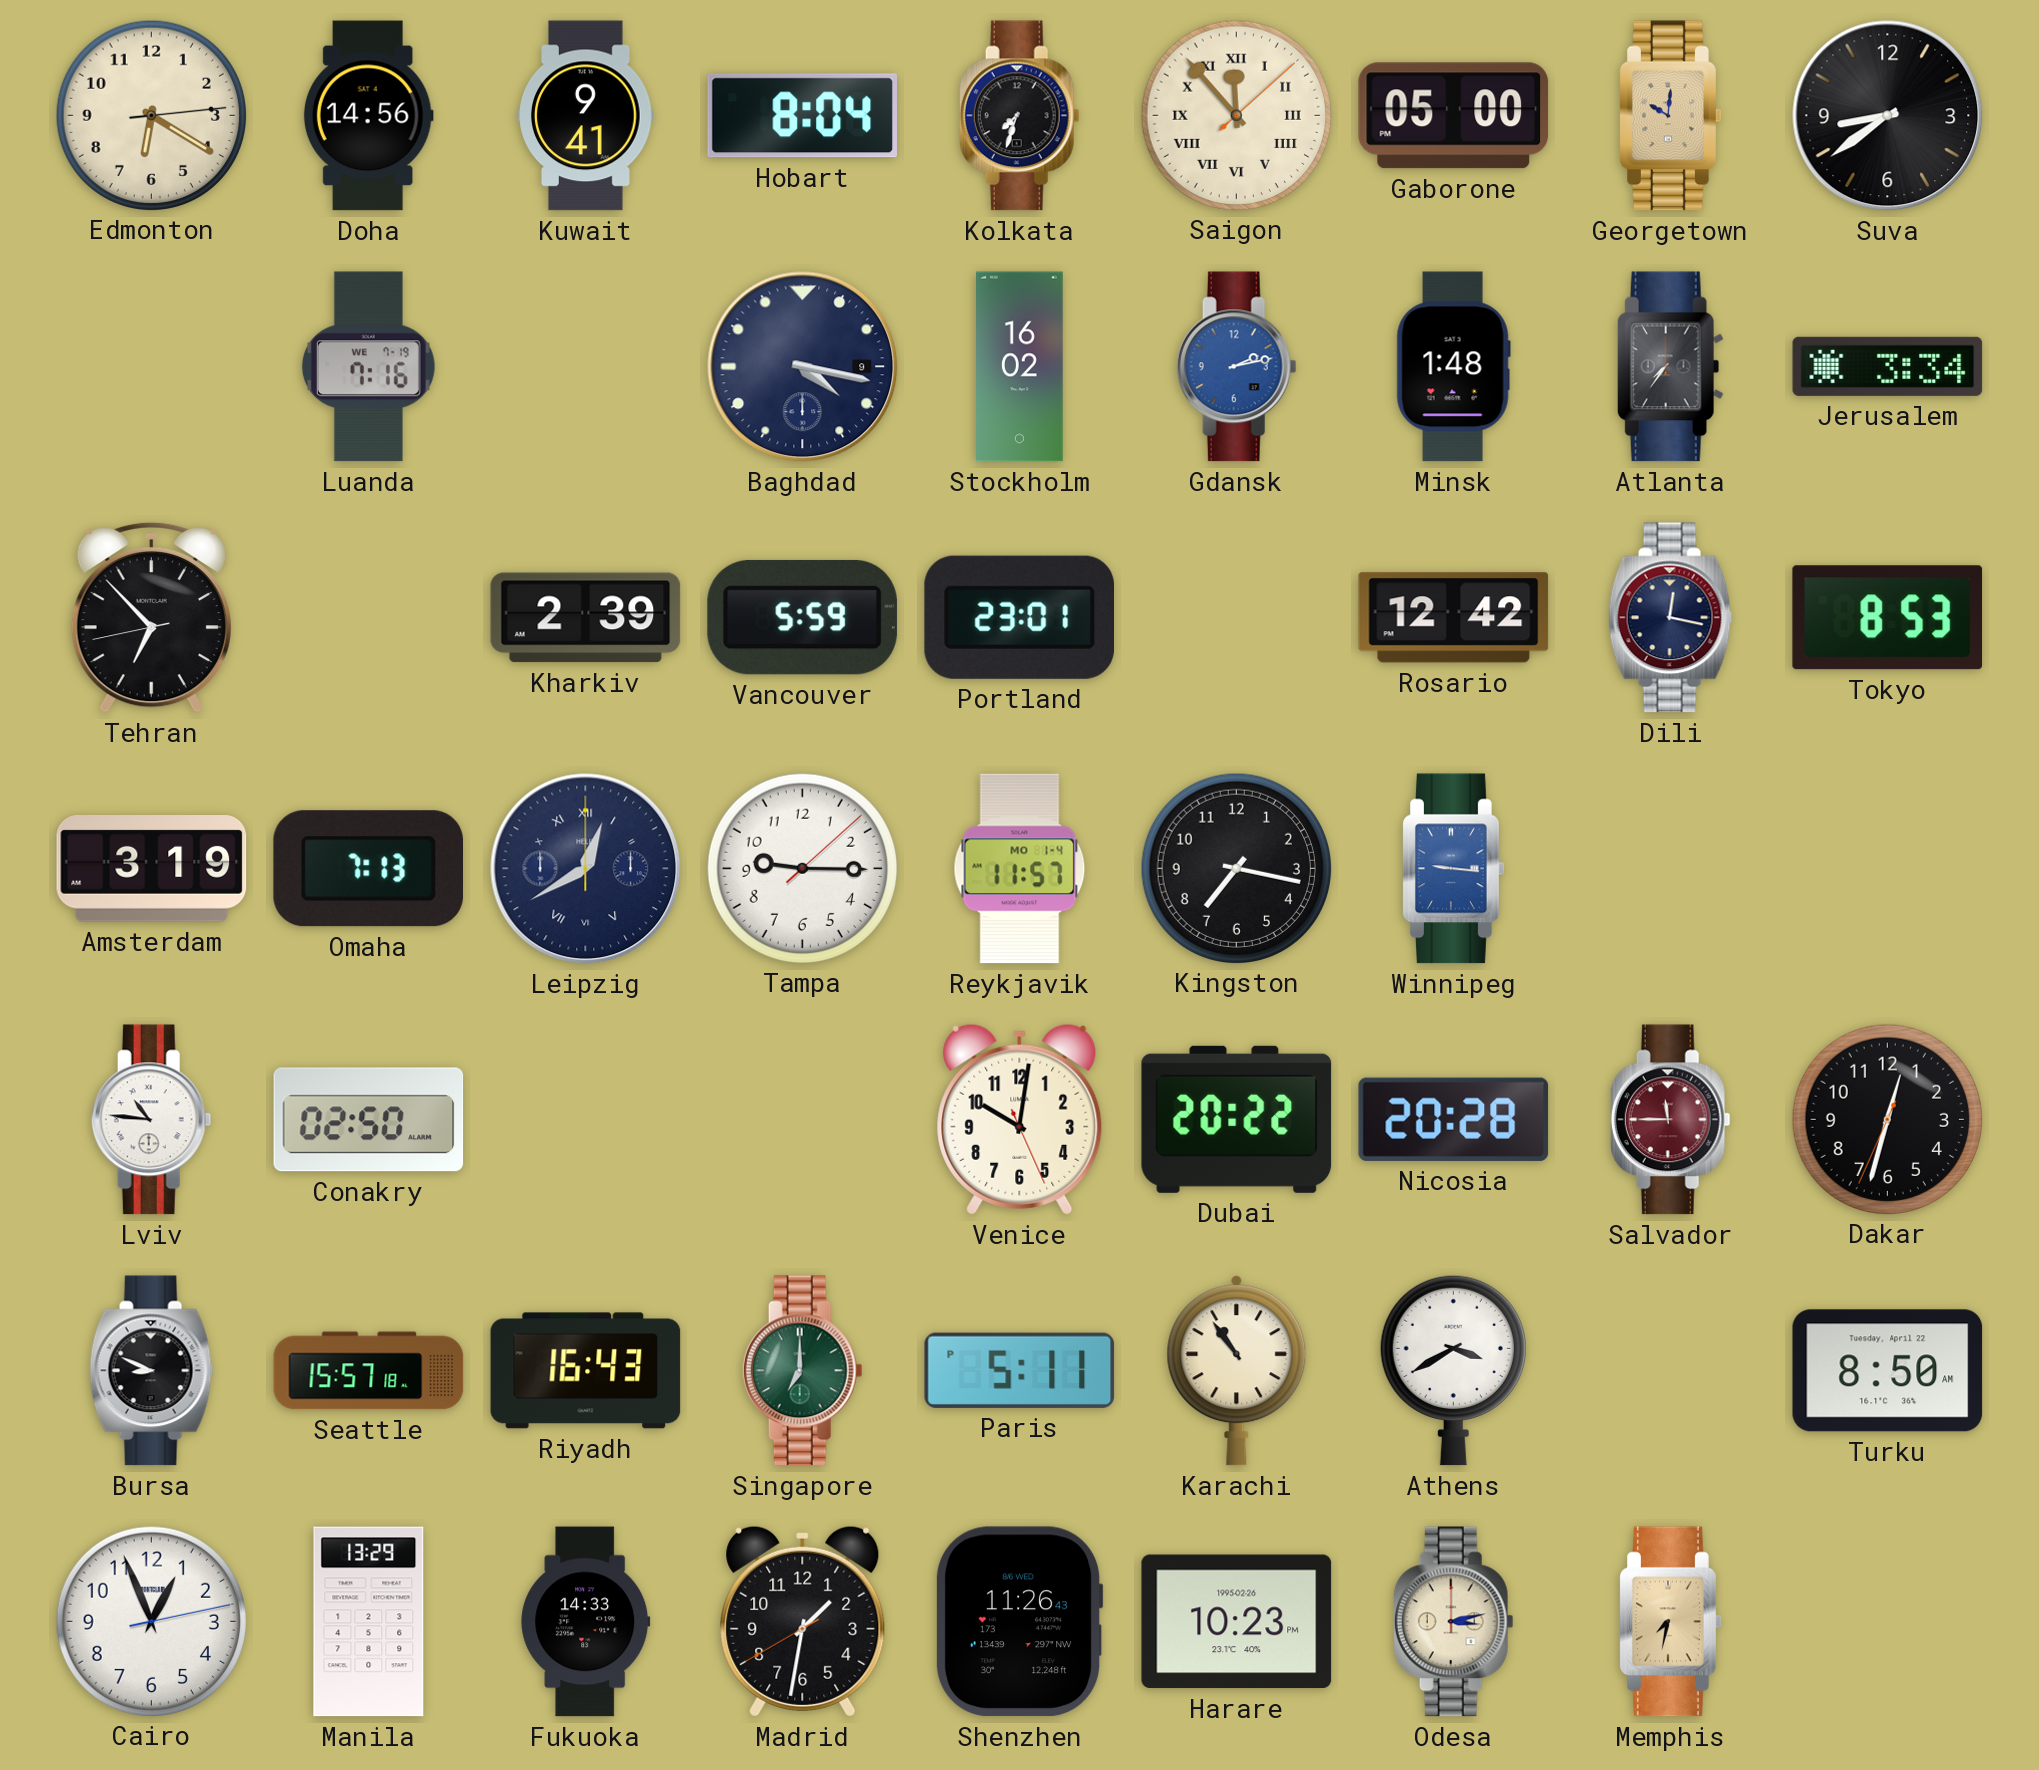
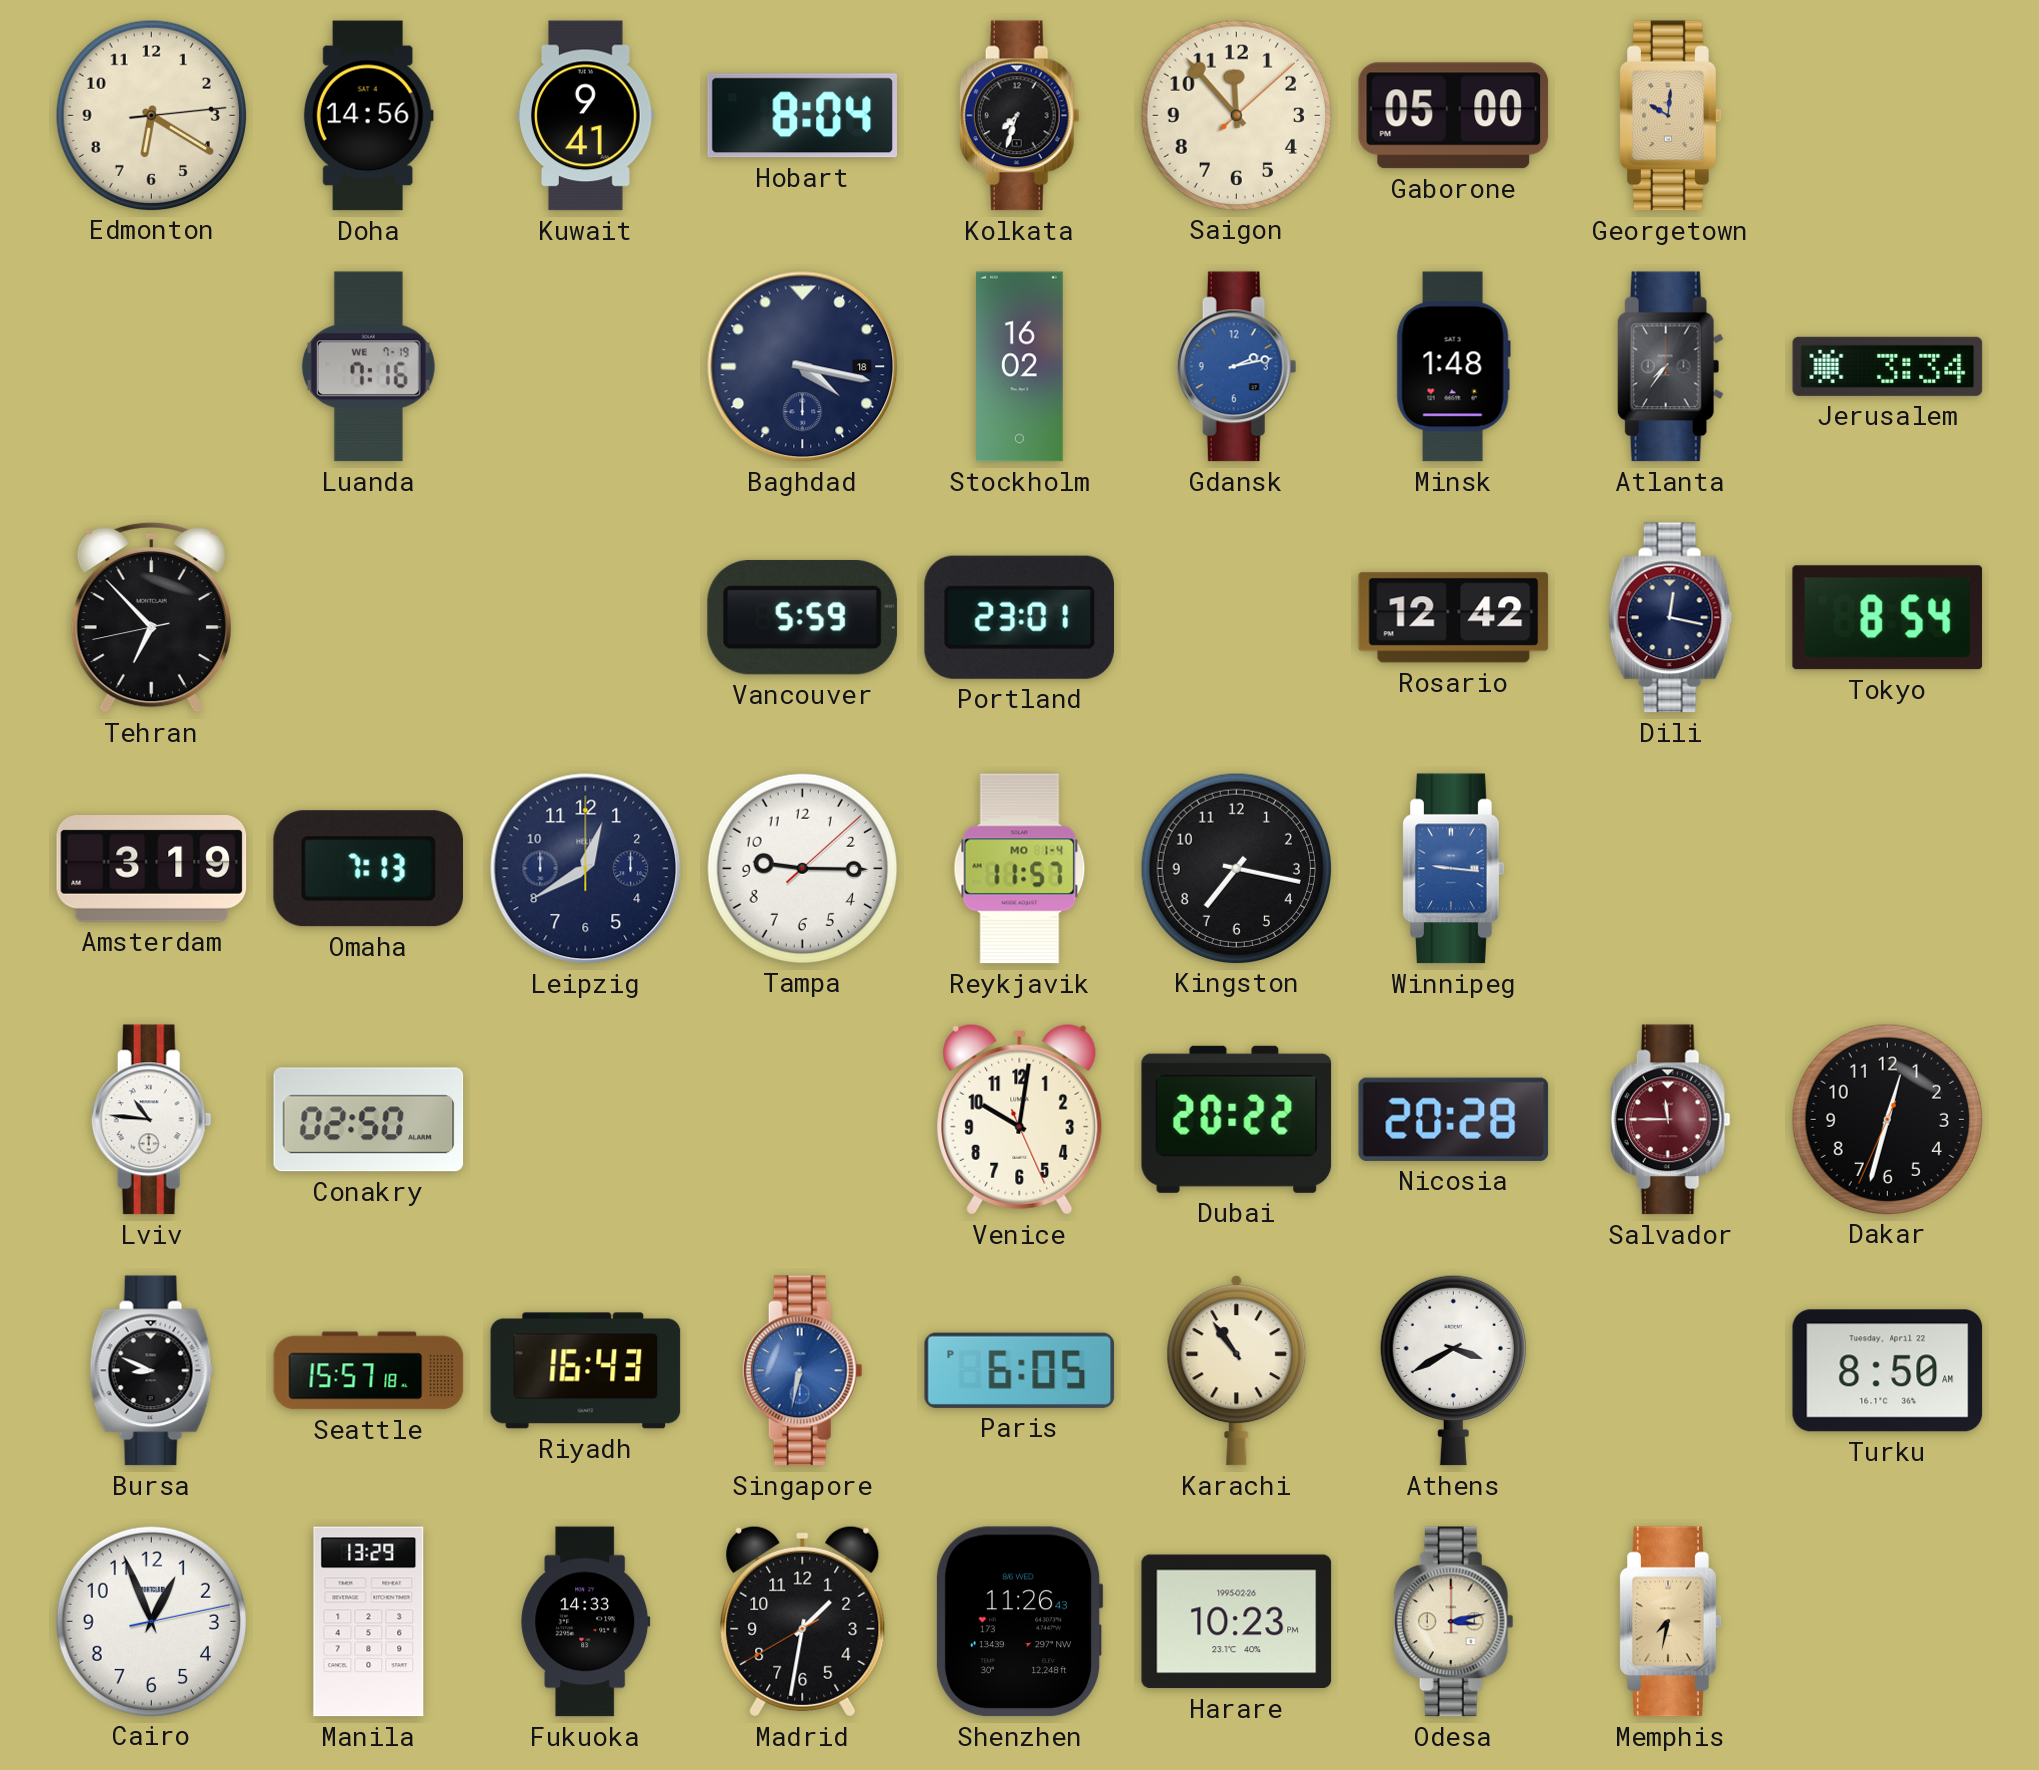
Saigon numerals: Roman -> Arabic (1236, 115)
Suva: 8:39 -> none (1888, 116)
Baghdad date: 9 -> 18 (803, 367)
Kharkiv: 2:39 -> none (586, 618)
Tokyo: 8:53 -> 8:54 (1887, 618)
Leipzig numerals: Roman -> Arabic (586, 869)
Singapore: 7:00 -> 6:32 (802, 1371)
Singapore dial: green -> blue (802, 1371)
Paris: 5:11 -> 6:05 (1020, 1370)
